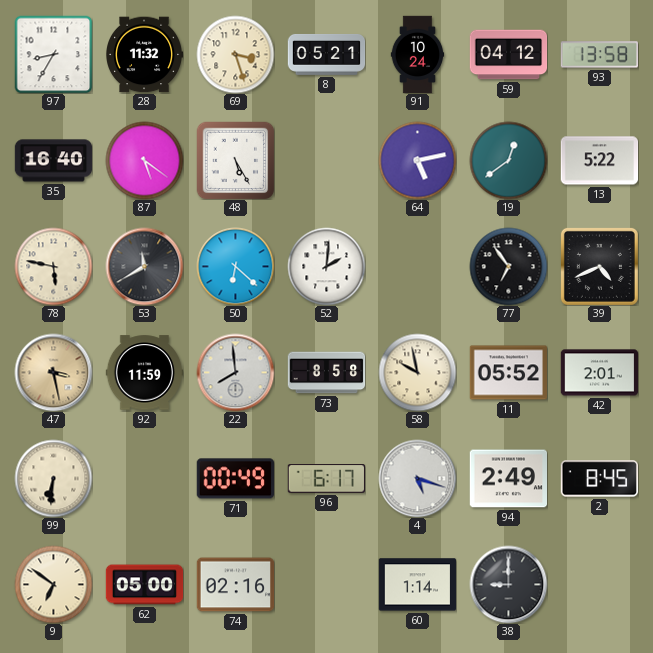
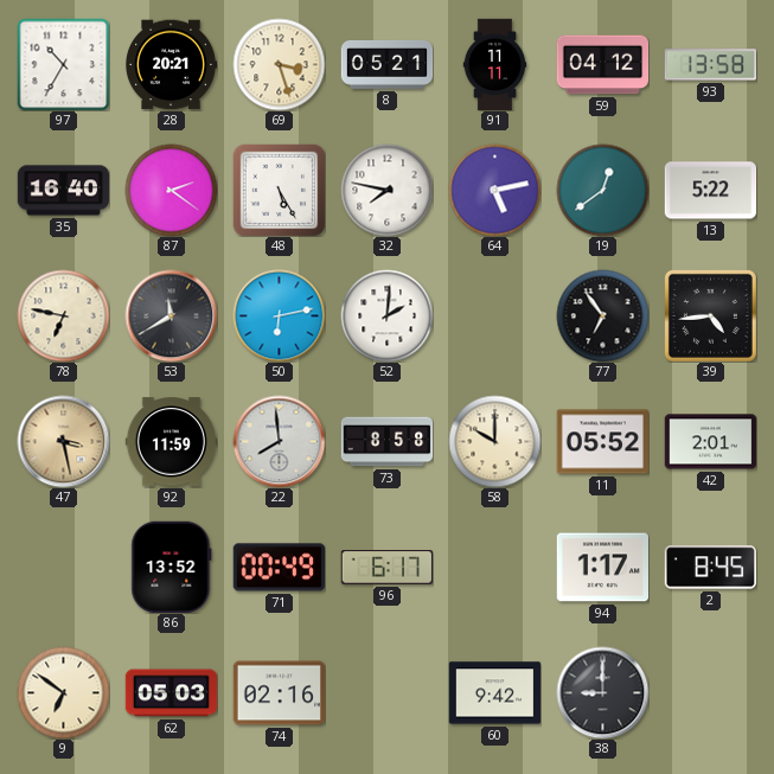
97: 8:35 -> 10:35 (63, 64)
28: 11:32 -> 20:21 (172, 65)
91: 10:24 -> 11:11 (495, 64)
87: 5:21 -> 2:21 (171, 190)
32: none -> 7:47 (386, 190)
78: 5:47 -> 6:47 (63, 315)
50: 6:22 -> 6:13 (279, 315)
39: 4:41 -> 4:44 (710, 315)
58: 9:58 -> 10:00 (494, 441)
99: 6:31 -> none (53, 478)
86: none -> 13:52 (172, 567)
4: 5:18 -> none (417, 478)
94: 2:49 -> 1:17 (602, 568)
62: 05:00 -> 05:03 (171, 693)
60: 1:14 -> 9:42 (494, 693)
